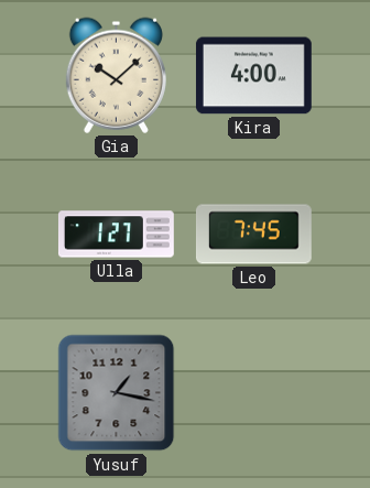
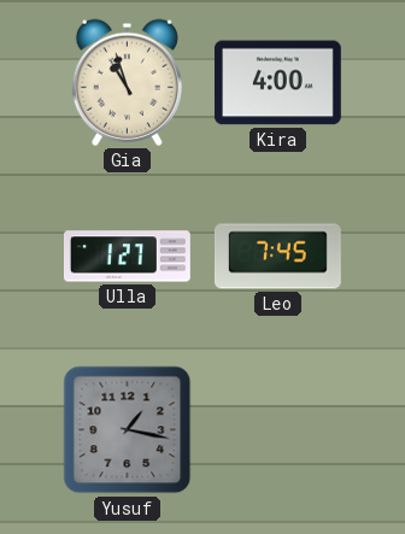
Gia: 10:08 -> 10:57 (127, 82)
